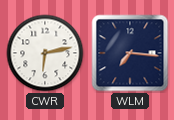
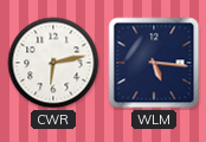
WLM: 7:16 -> 5:16 (154, 63)
